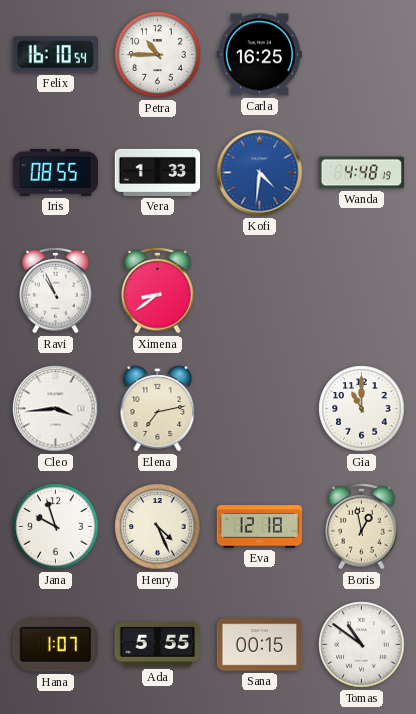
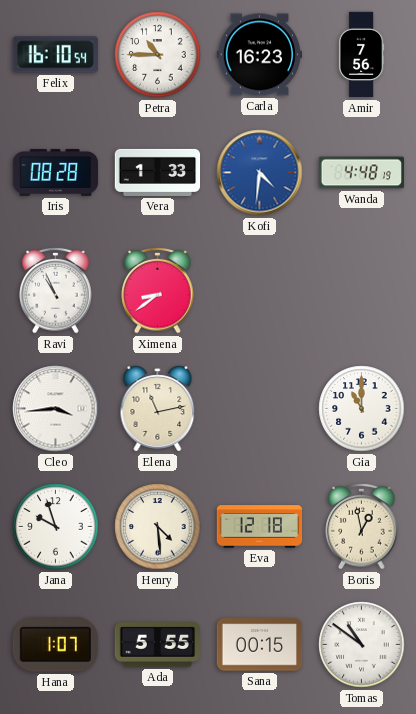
Carla: 16:25 -> 16:23 (259, 55)
Amir: none -> 7:56 (361, 55)
Iris: 08:55 -> 08:28 (55, 172)
Elena: 7:13 -> 11:13 (158, 409)
Henry: 4:26 -> 4:29 (158, 527)
